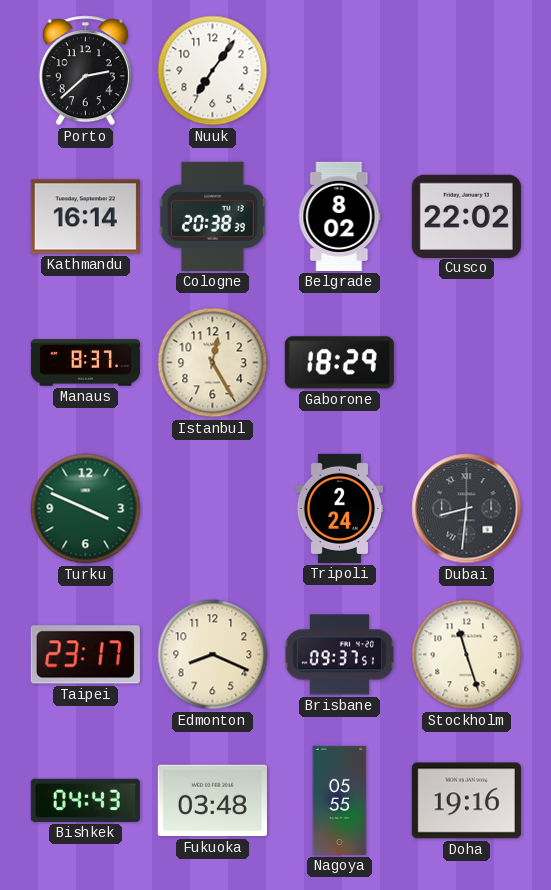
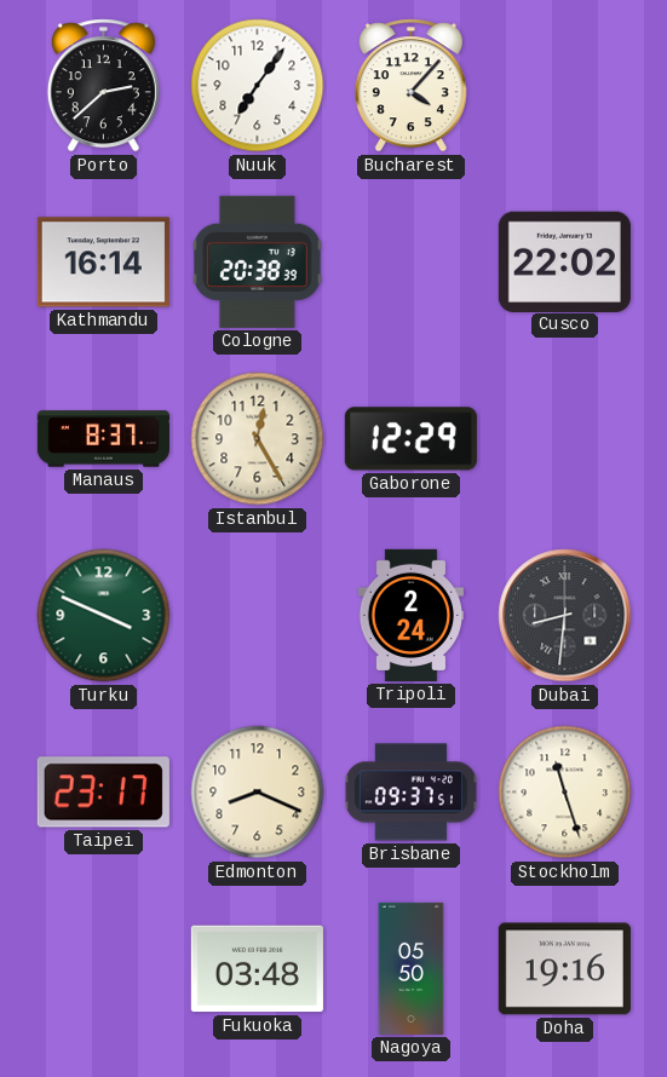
Bucharest: none -> 4:07 (410, 86)
Belgrade: 8:02 -> none (339, 216)
Gaborone: 18:29 -> 12:29 (410, 439)
Bishkek: 04:43 -> none (85, 800)
Nagoya: 05:55 -> 05:50 (412, 968)
